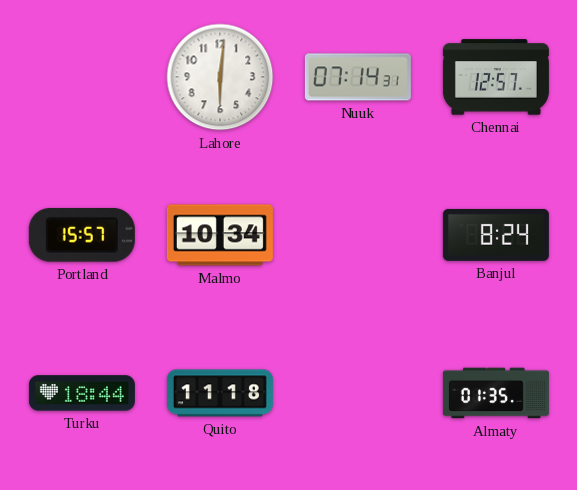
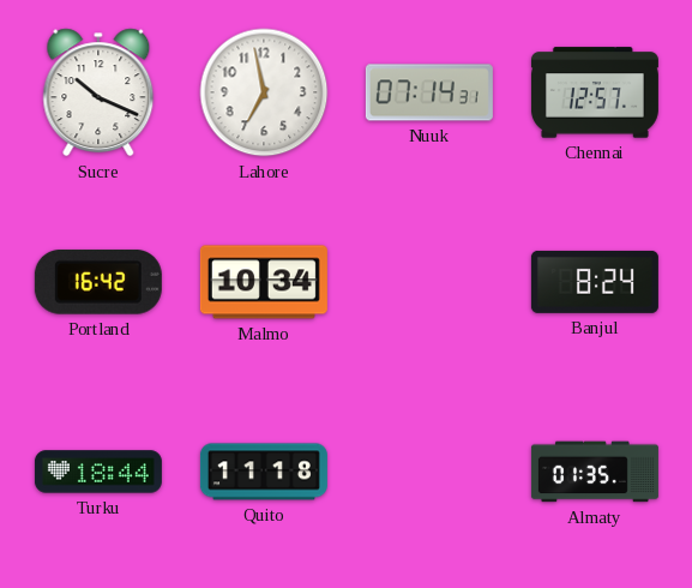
Sucre: none -> 10:19 (98, 92)
Lahore: 6:01 -> 6:58 (264, 92)
Portland: 15:57 -> 16:42 (98, 282)
